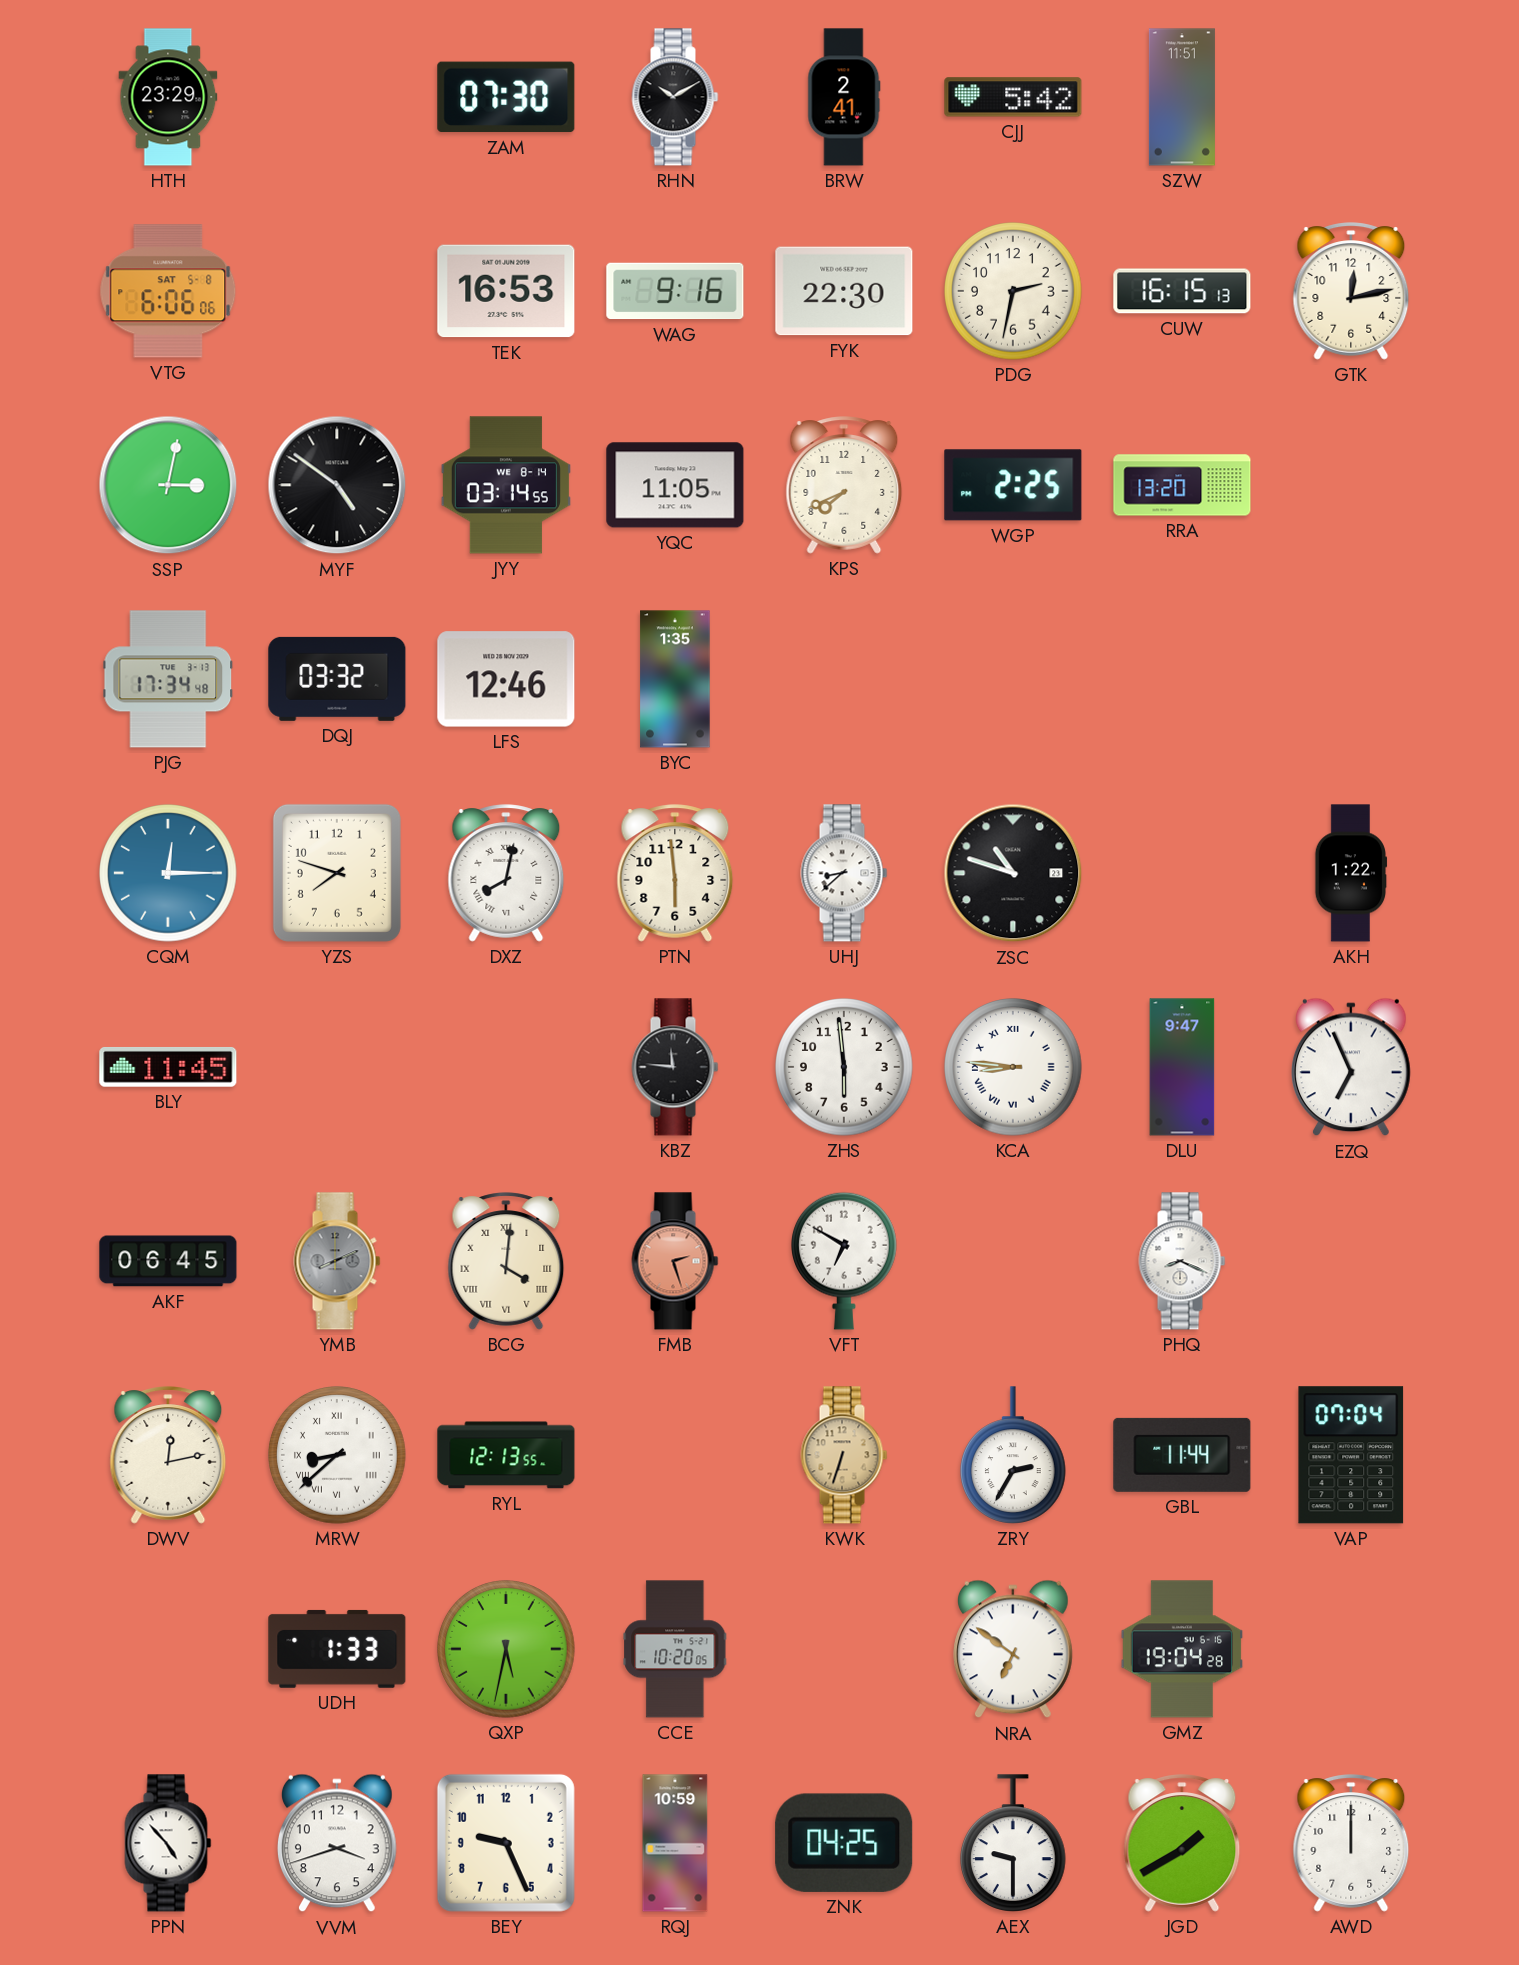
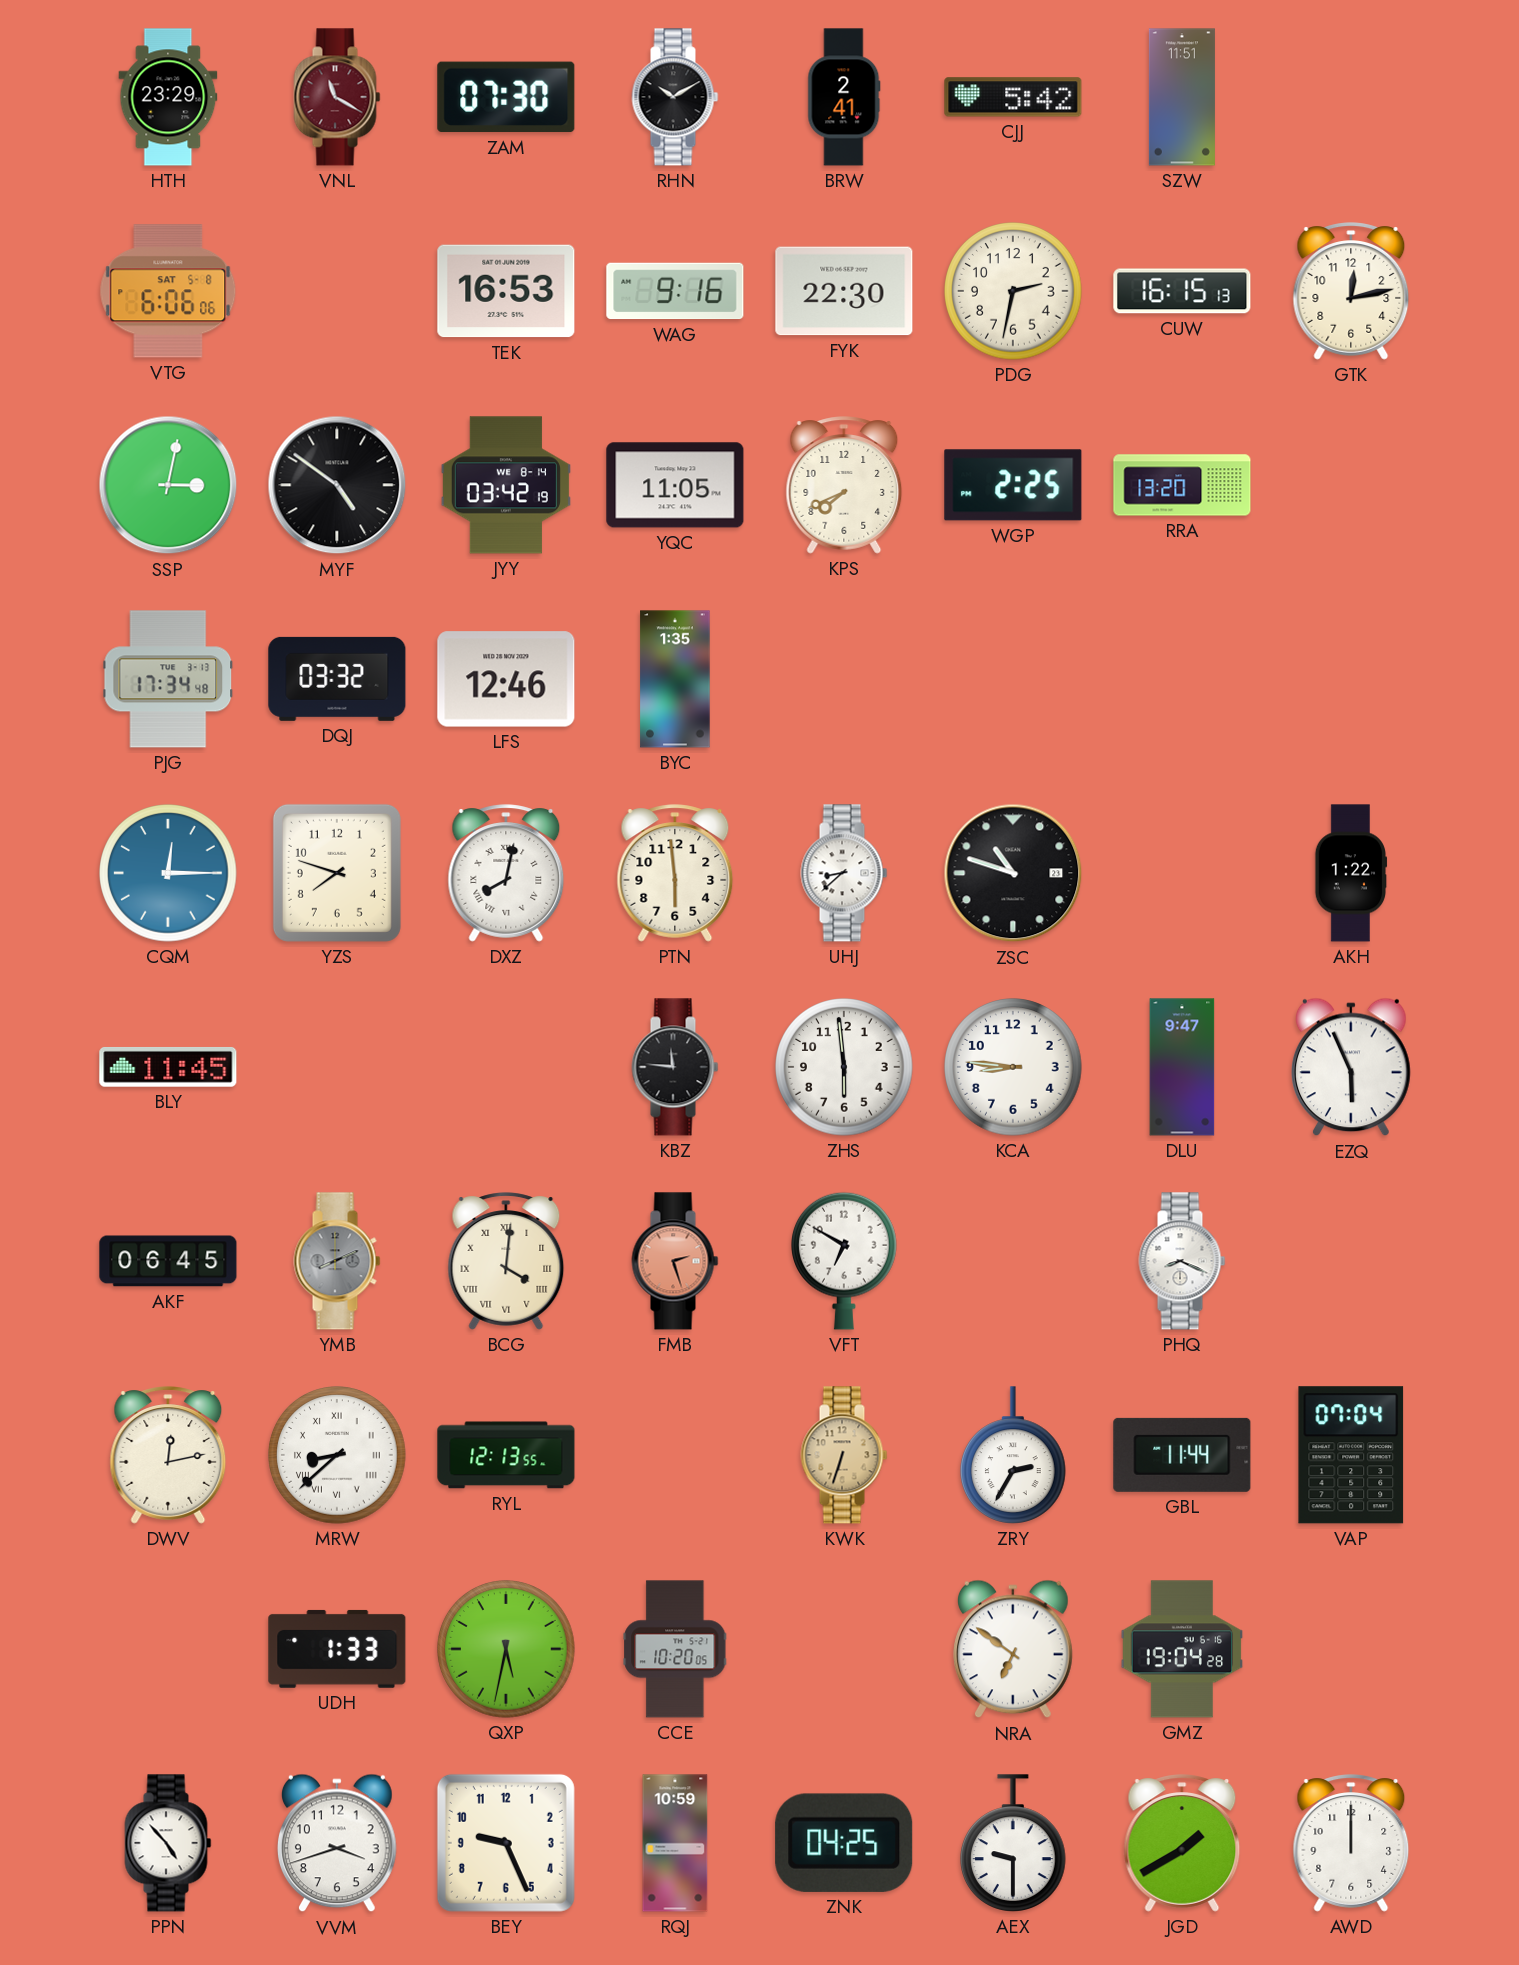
VNL: none -> 11:20 (337, 97)
JYY: 03:14 -> 03:42 (506, 485)
KCA numerals: Roman -> Arabic (1013, 1067)
EZQ: 6:56 -> 5:56 (1352, 1067)
